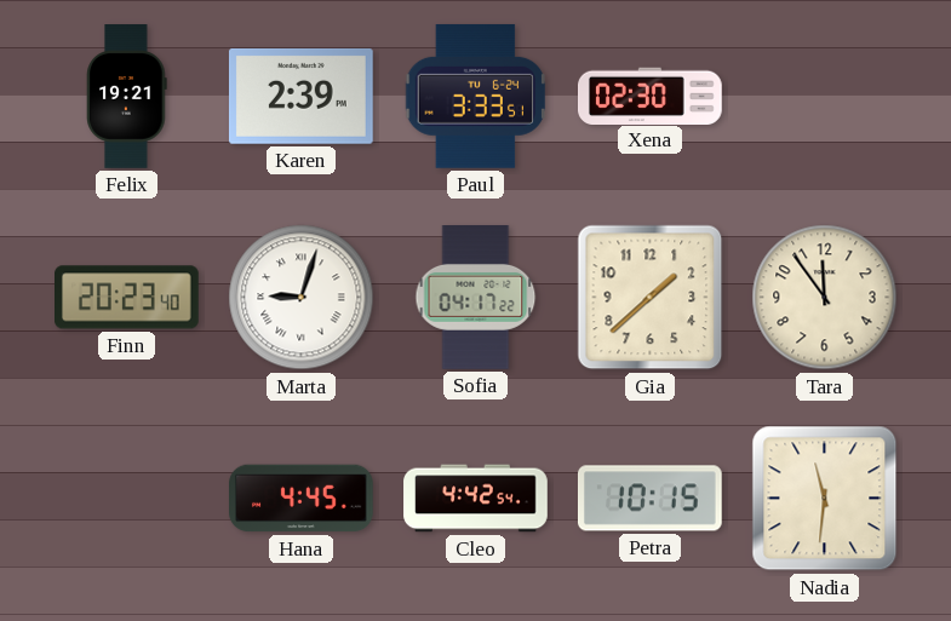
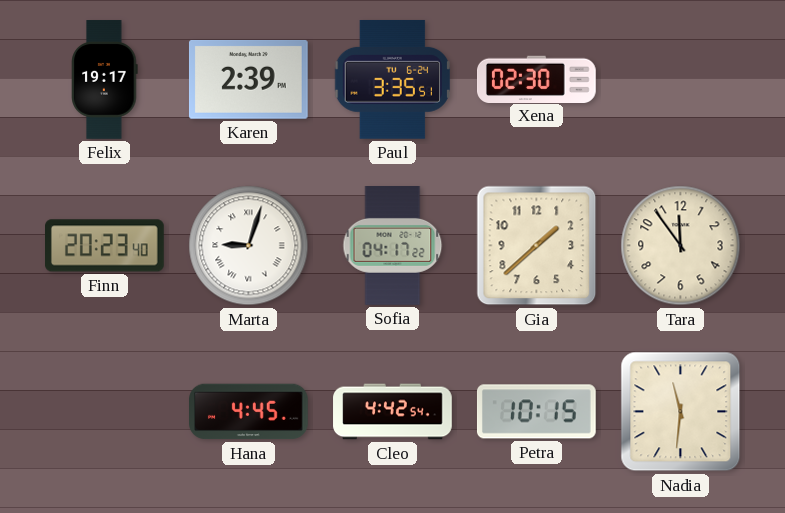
Felix: 19:21 -> 19:17 (105, 80)
Paul: 3:33 -> 3:35 (393, 79)
